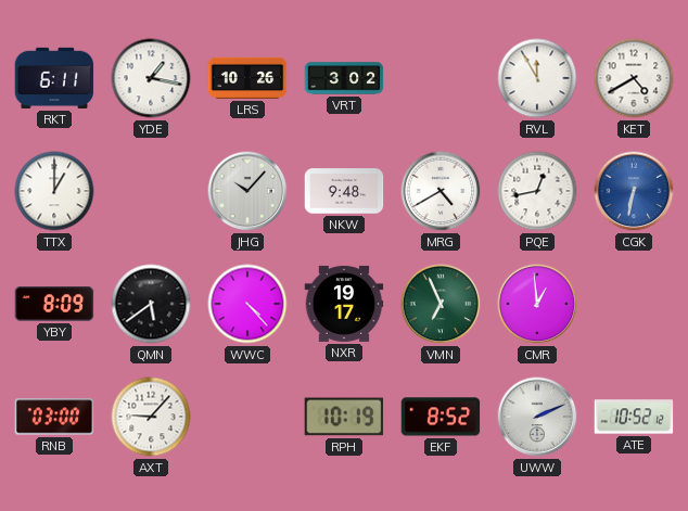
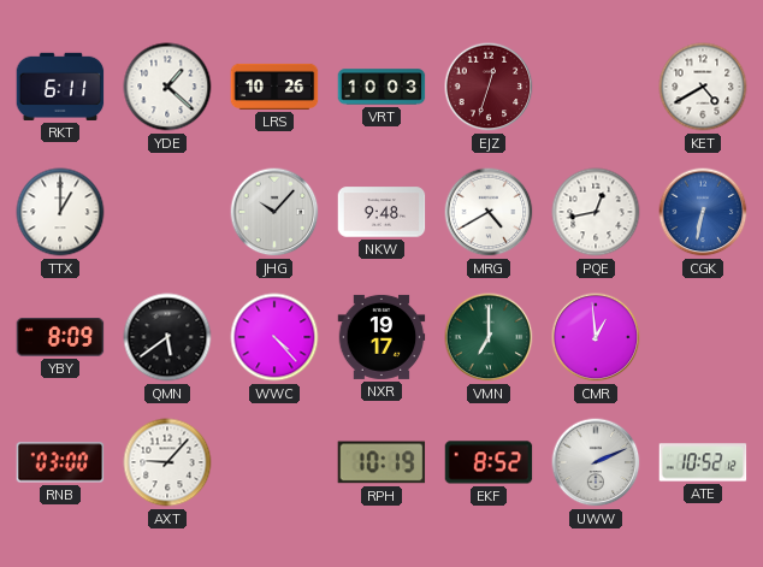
YDE: 1:17 -> 1:22 (167, 87)
VRT: 3:02 -> 10:03 (381, 87)
EJZ: none -> 12:33 (489, 87)
RVL: 11:55 -> none (537, 78)
VMN: 6:56 -> 7:00 (489, 337)
